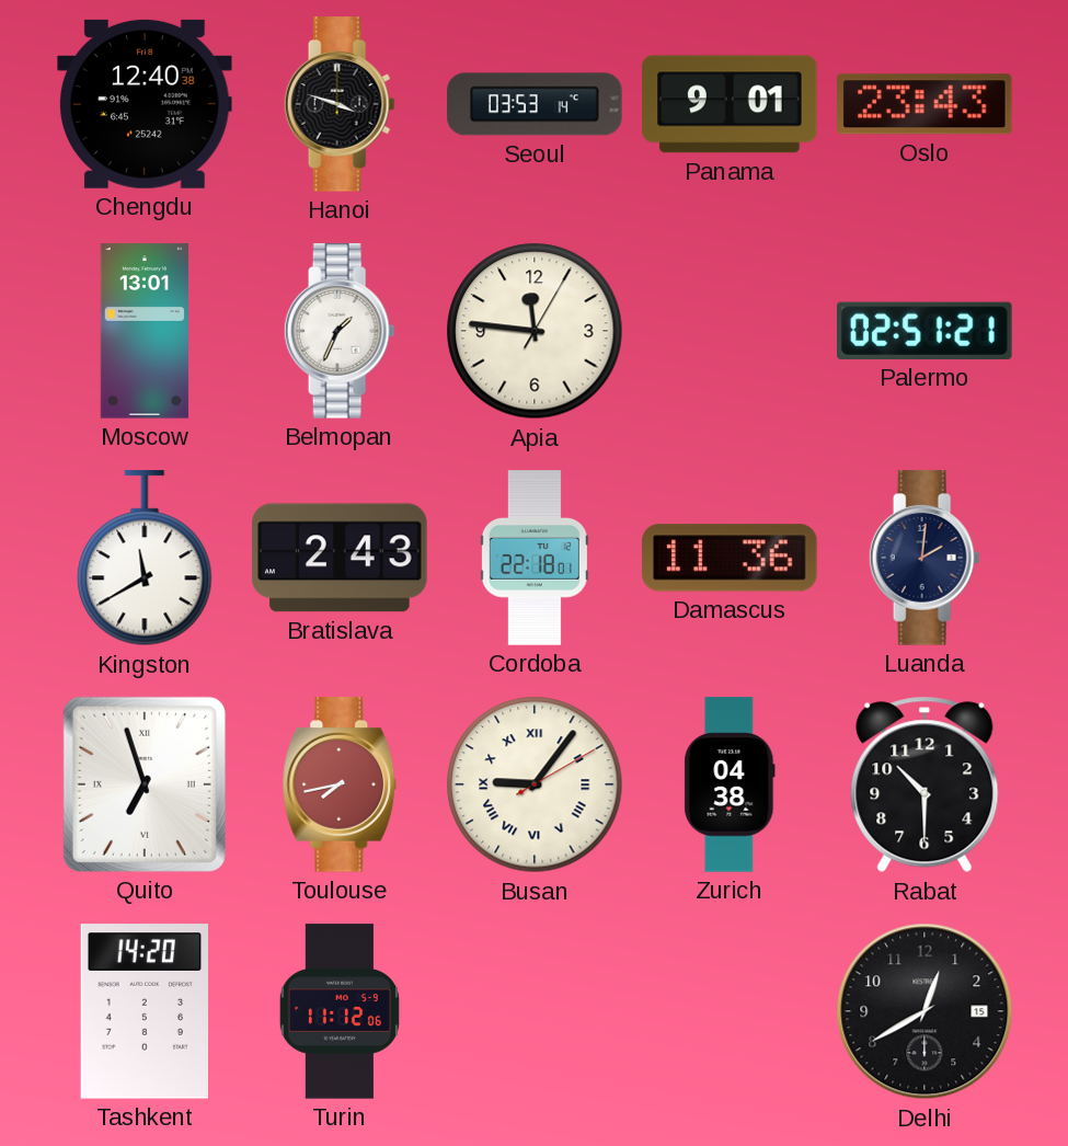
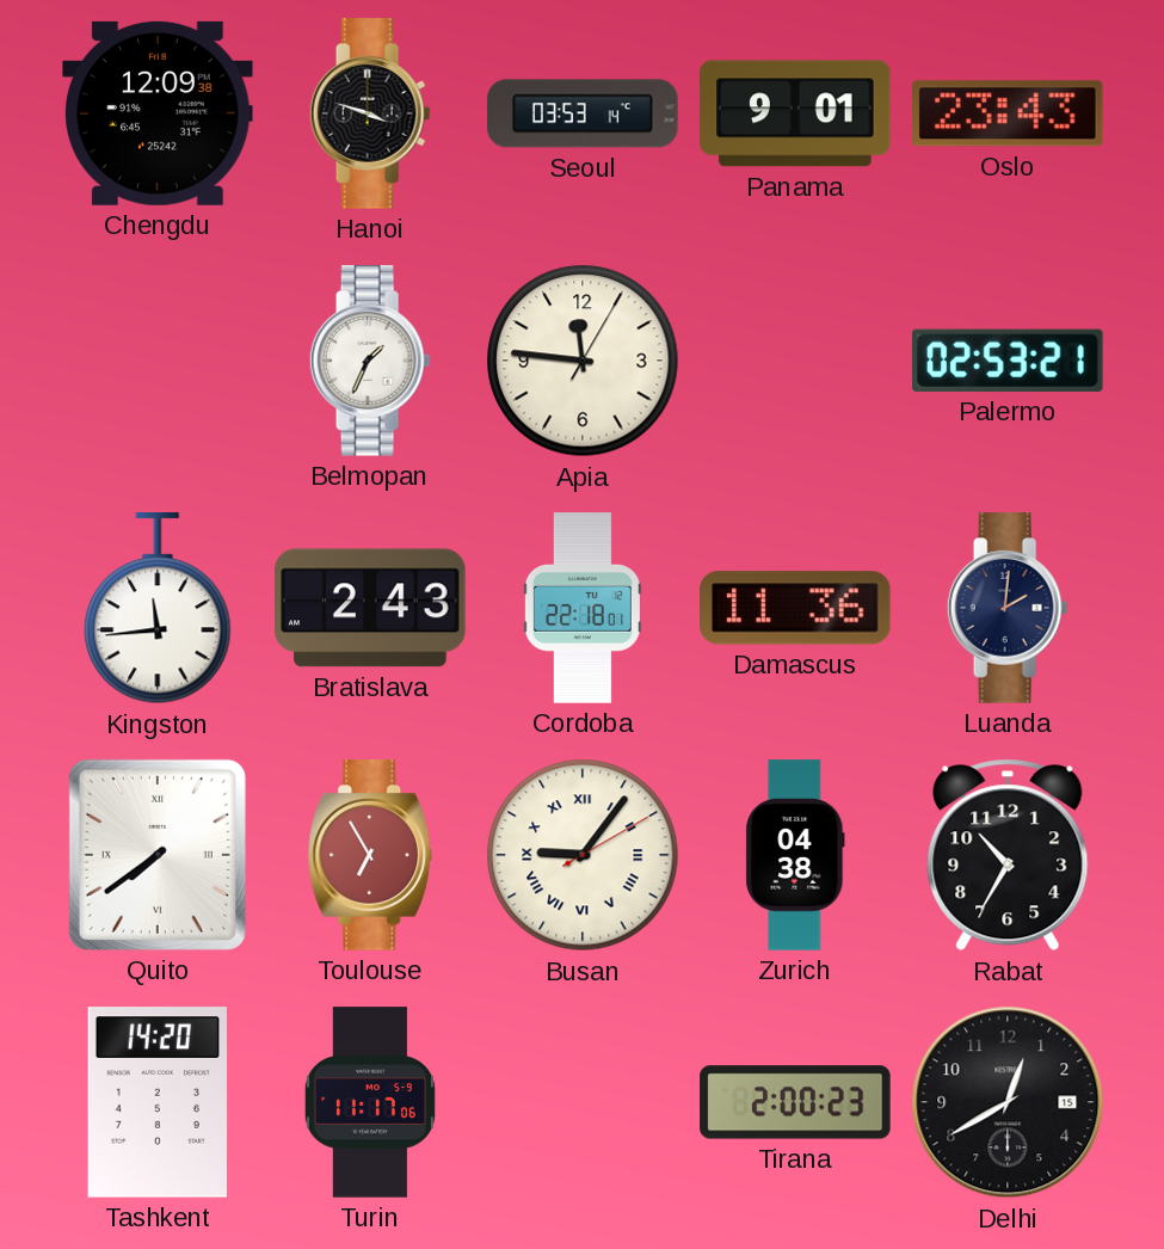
Chengdu: 12:40 -> 12:09 (158, 113)
Moscow: 13:01 -> none (145, 331)
Palermo: 02:51 -> 02:53 (1008, 361)
Kingston: 11:40 -> 11:44 (158, 609)
Quito: 6:57 -> 7:39 (158, 855)
Toulouse: 7:43 -> 6:55 (370, 855)
Rabat: 10:30 -> 10:35 (1008, 855)
Turin: 11:12 -> 11:17 (370, 1102)
Tirana: none -> 2:00 (795, 1102)
